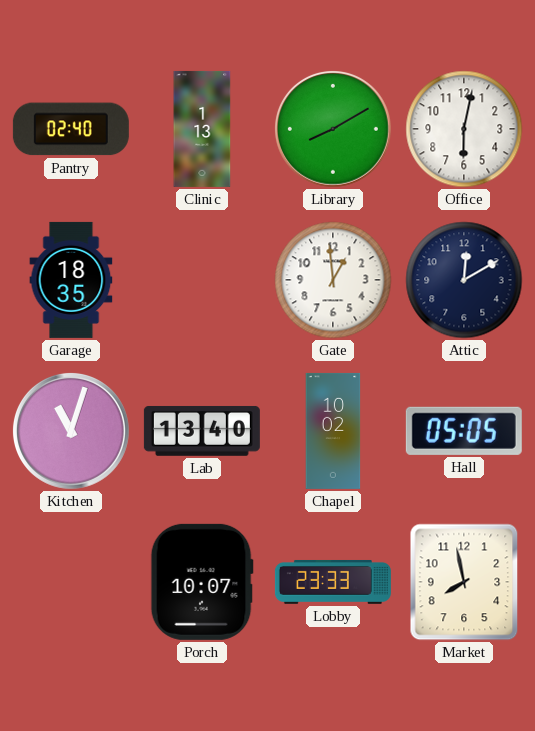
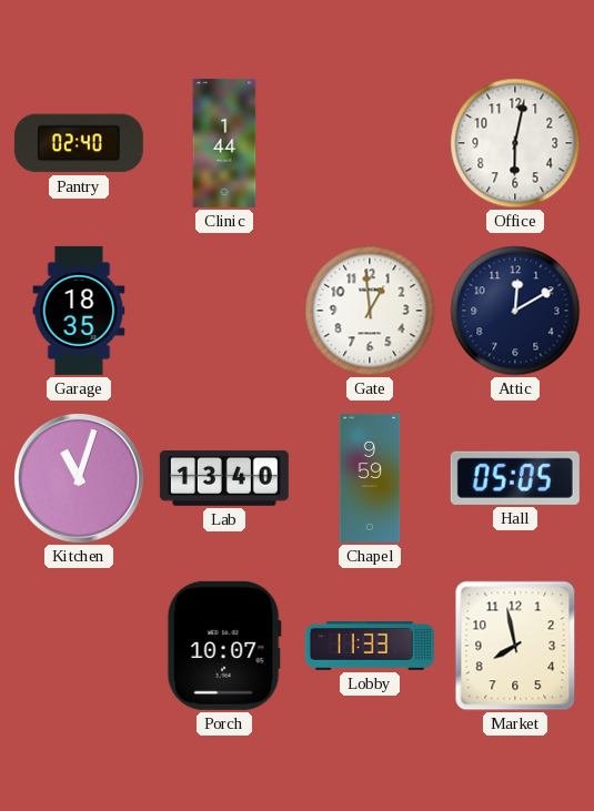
Clinic: 1:13 -> 1:44 (224, 143)
Library: 8:10 -> none (333, 129)
Chapel: 10:02 -> 9:59 (370, 478)
Lobby: 23:33 -> 11:33 (370, 646)
